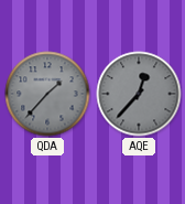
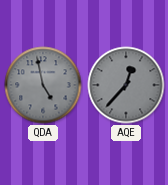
QDA: 1:37 -> 4:58 (43, 85)
